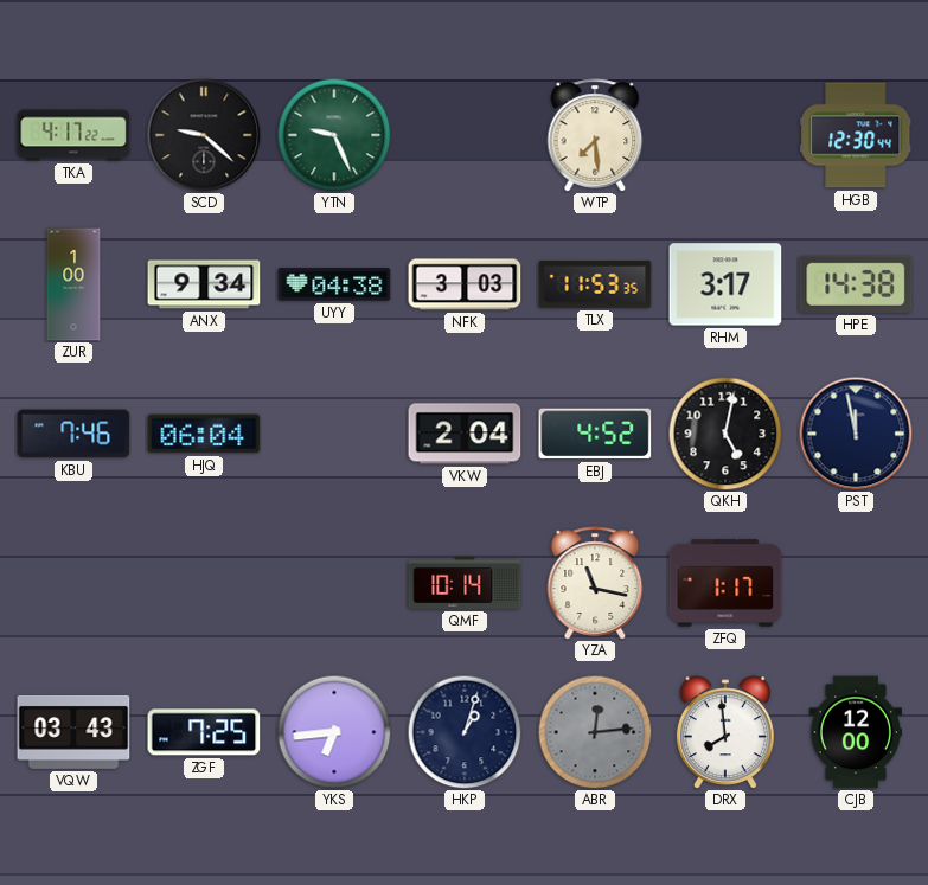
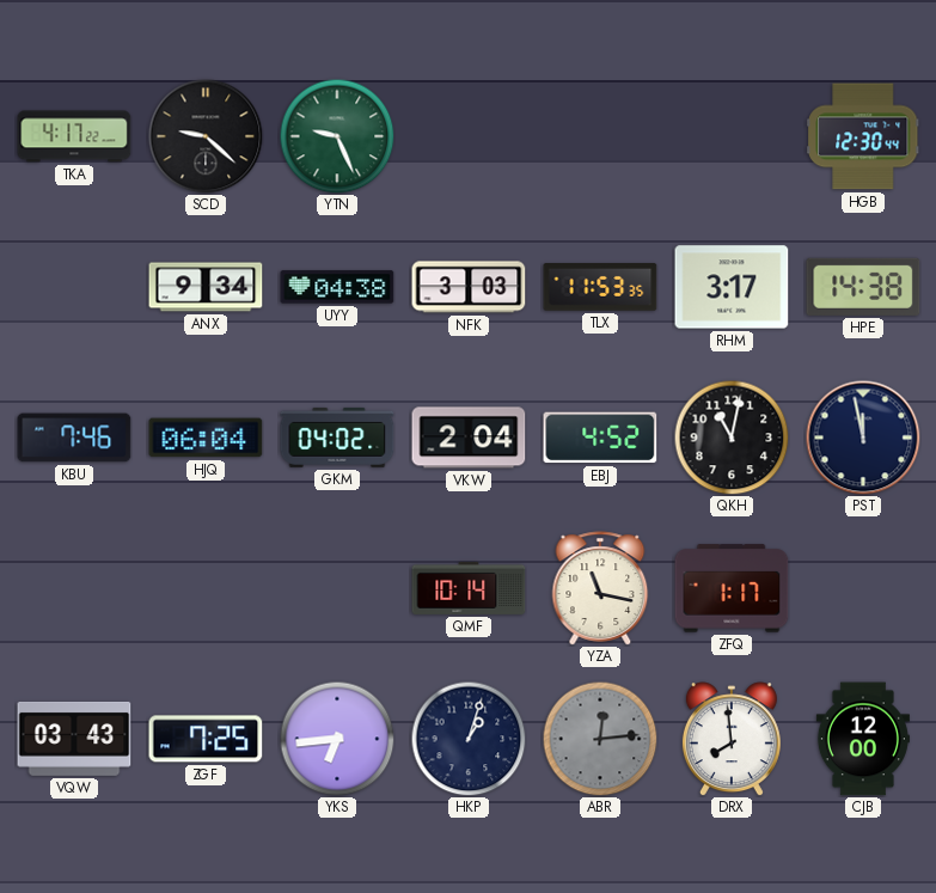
WTP: 7:29 -> none (595, 135)
ZUR: 1:00 -> none (73, 284)
GKM: none -> 04:02 (337, 438)
QKH: 5:02 -> 11:02 (732, 438)
